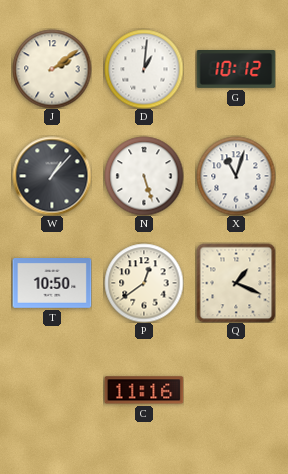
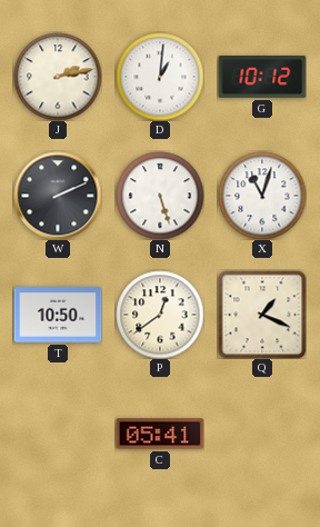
J: 2:09 -> 2:13 (58, 77)
W: 1:07 -> 2:11 (58, 196)
C: 11:16 -> 05:41 (160, 434)
